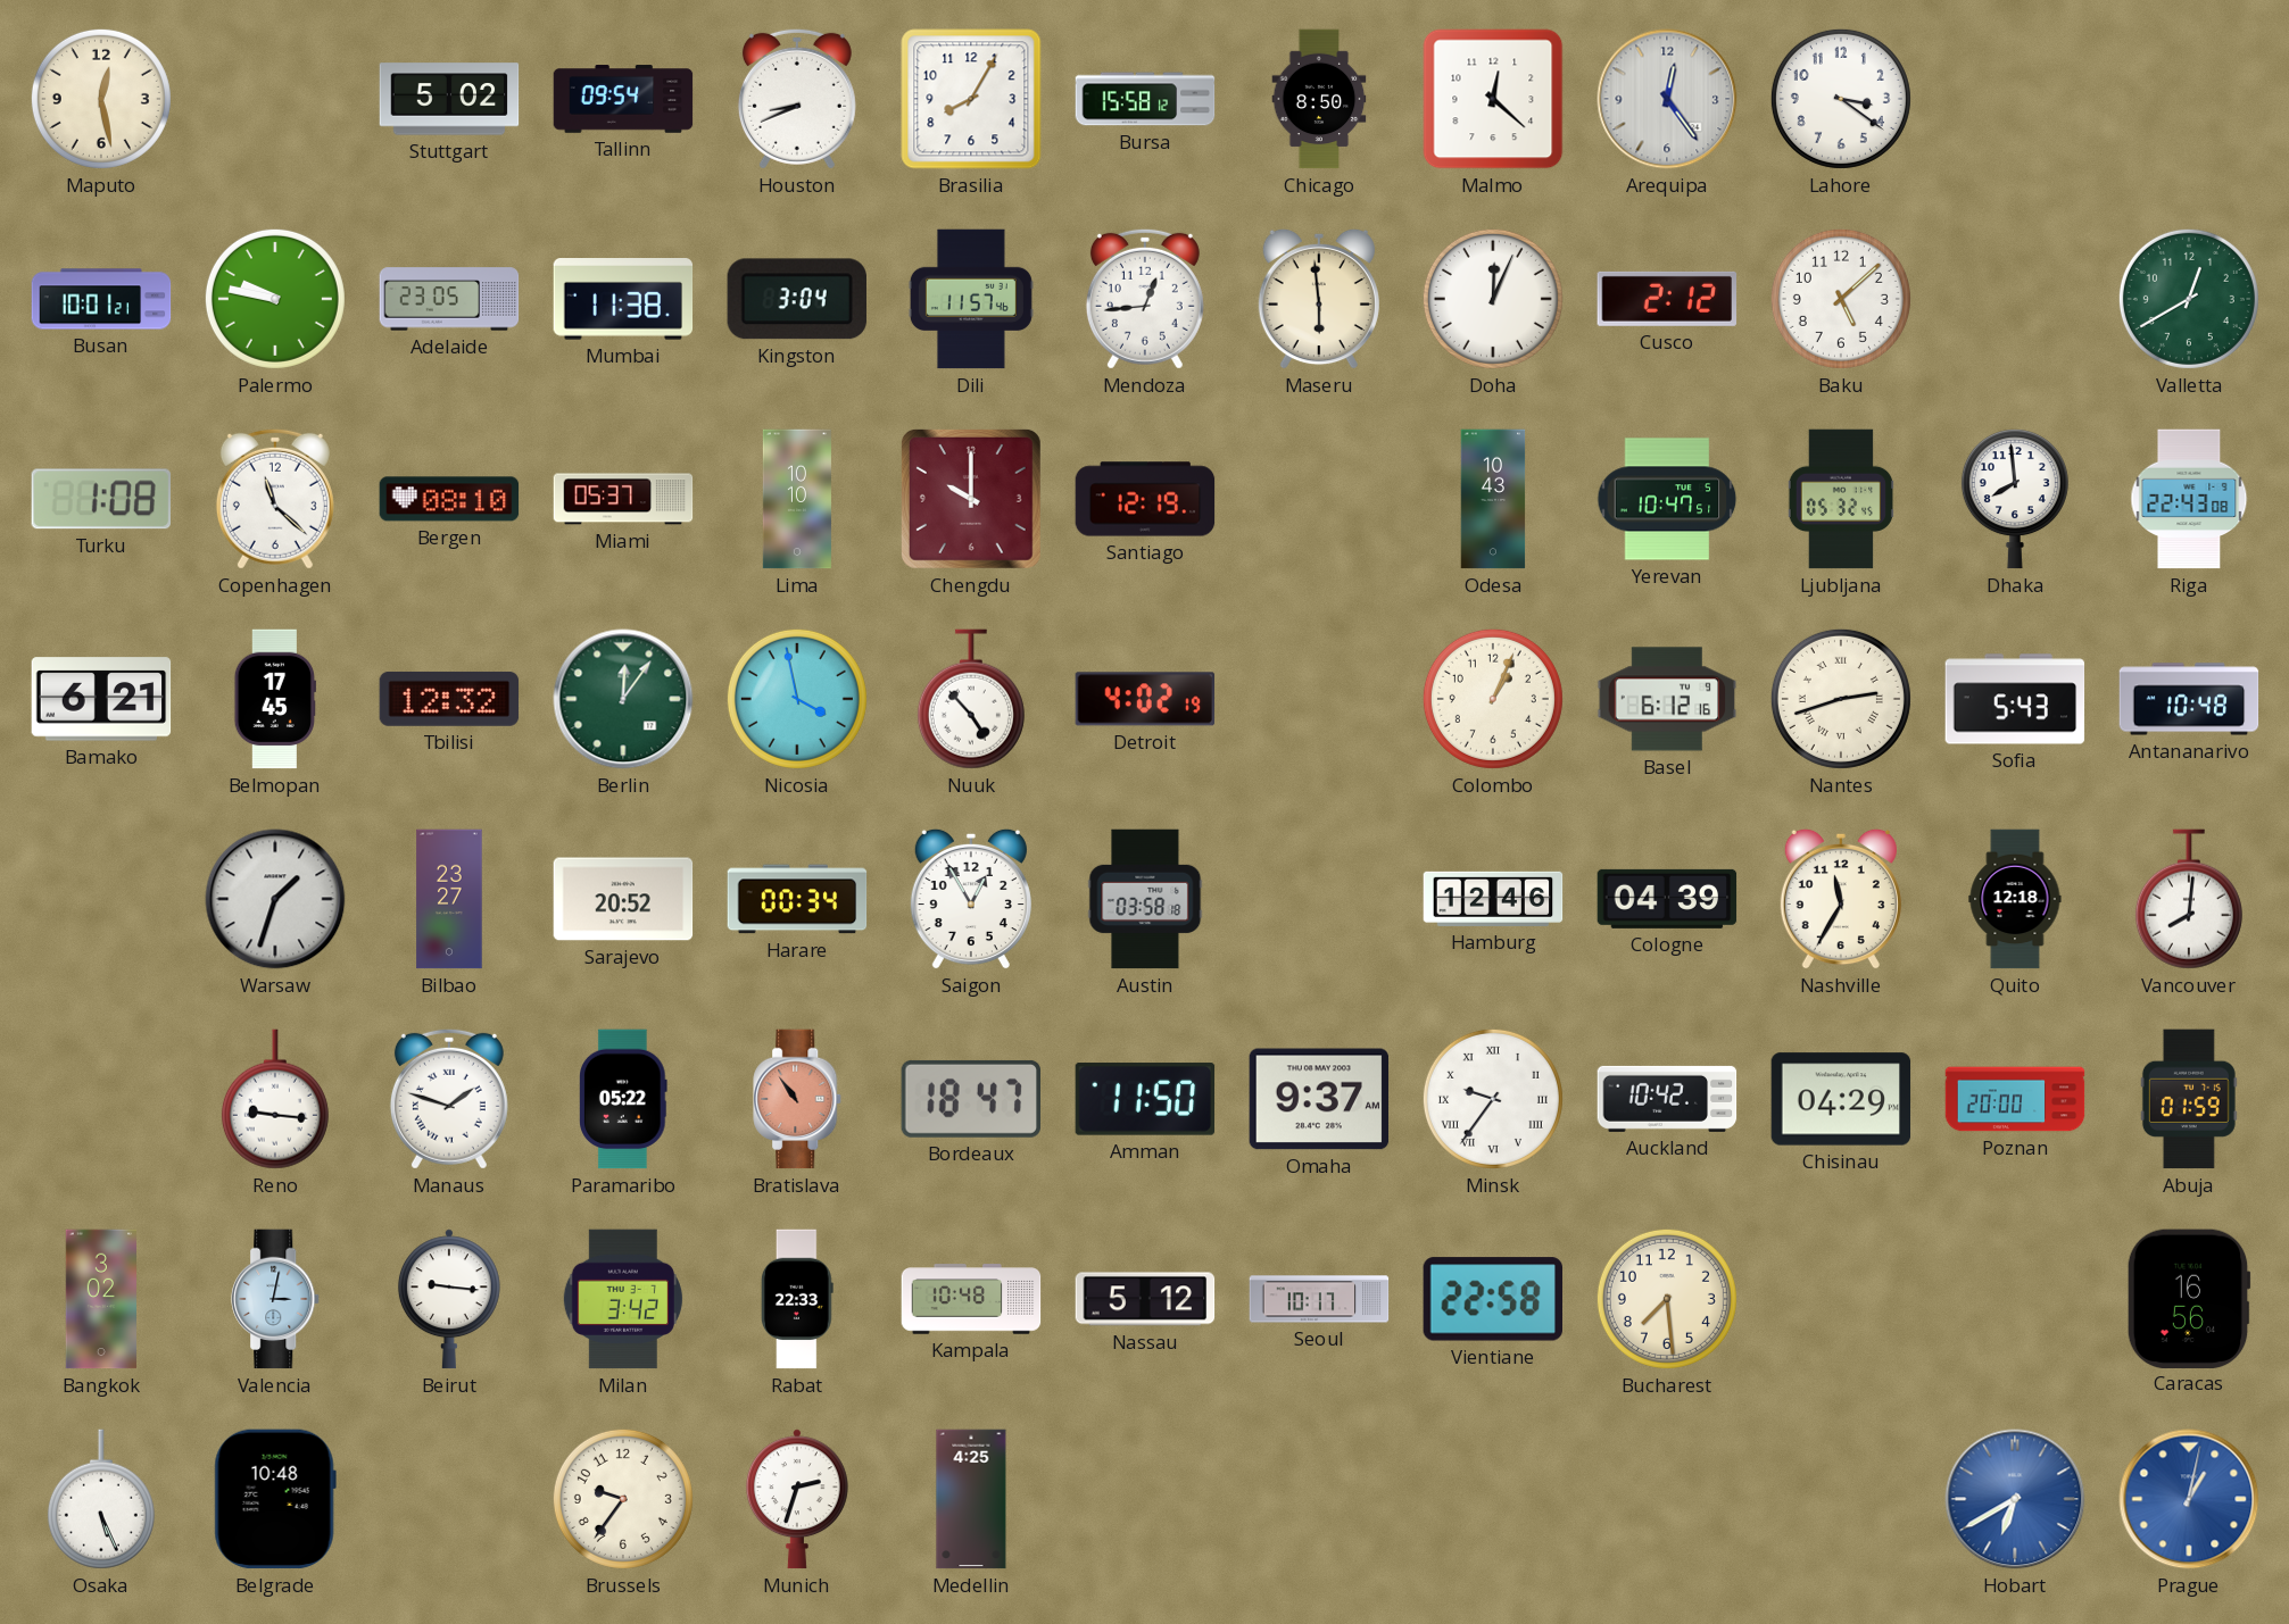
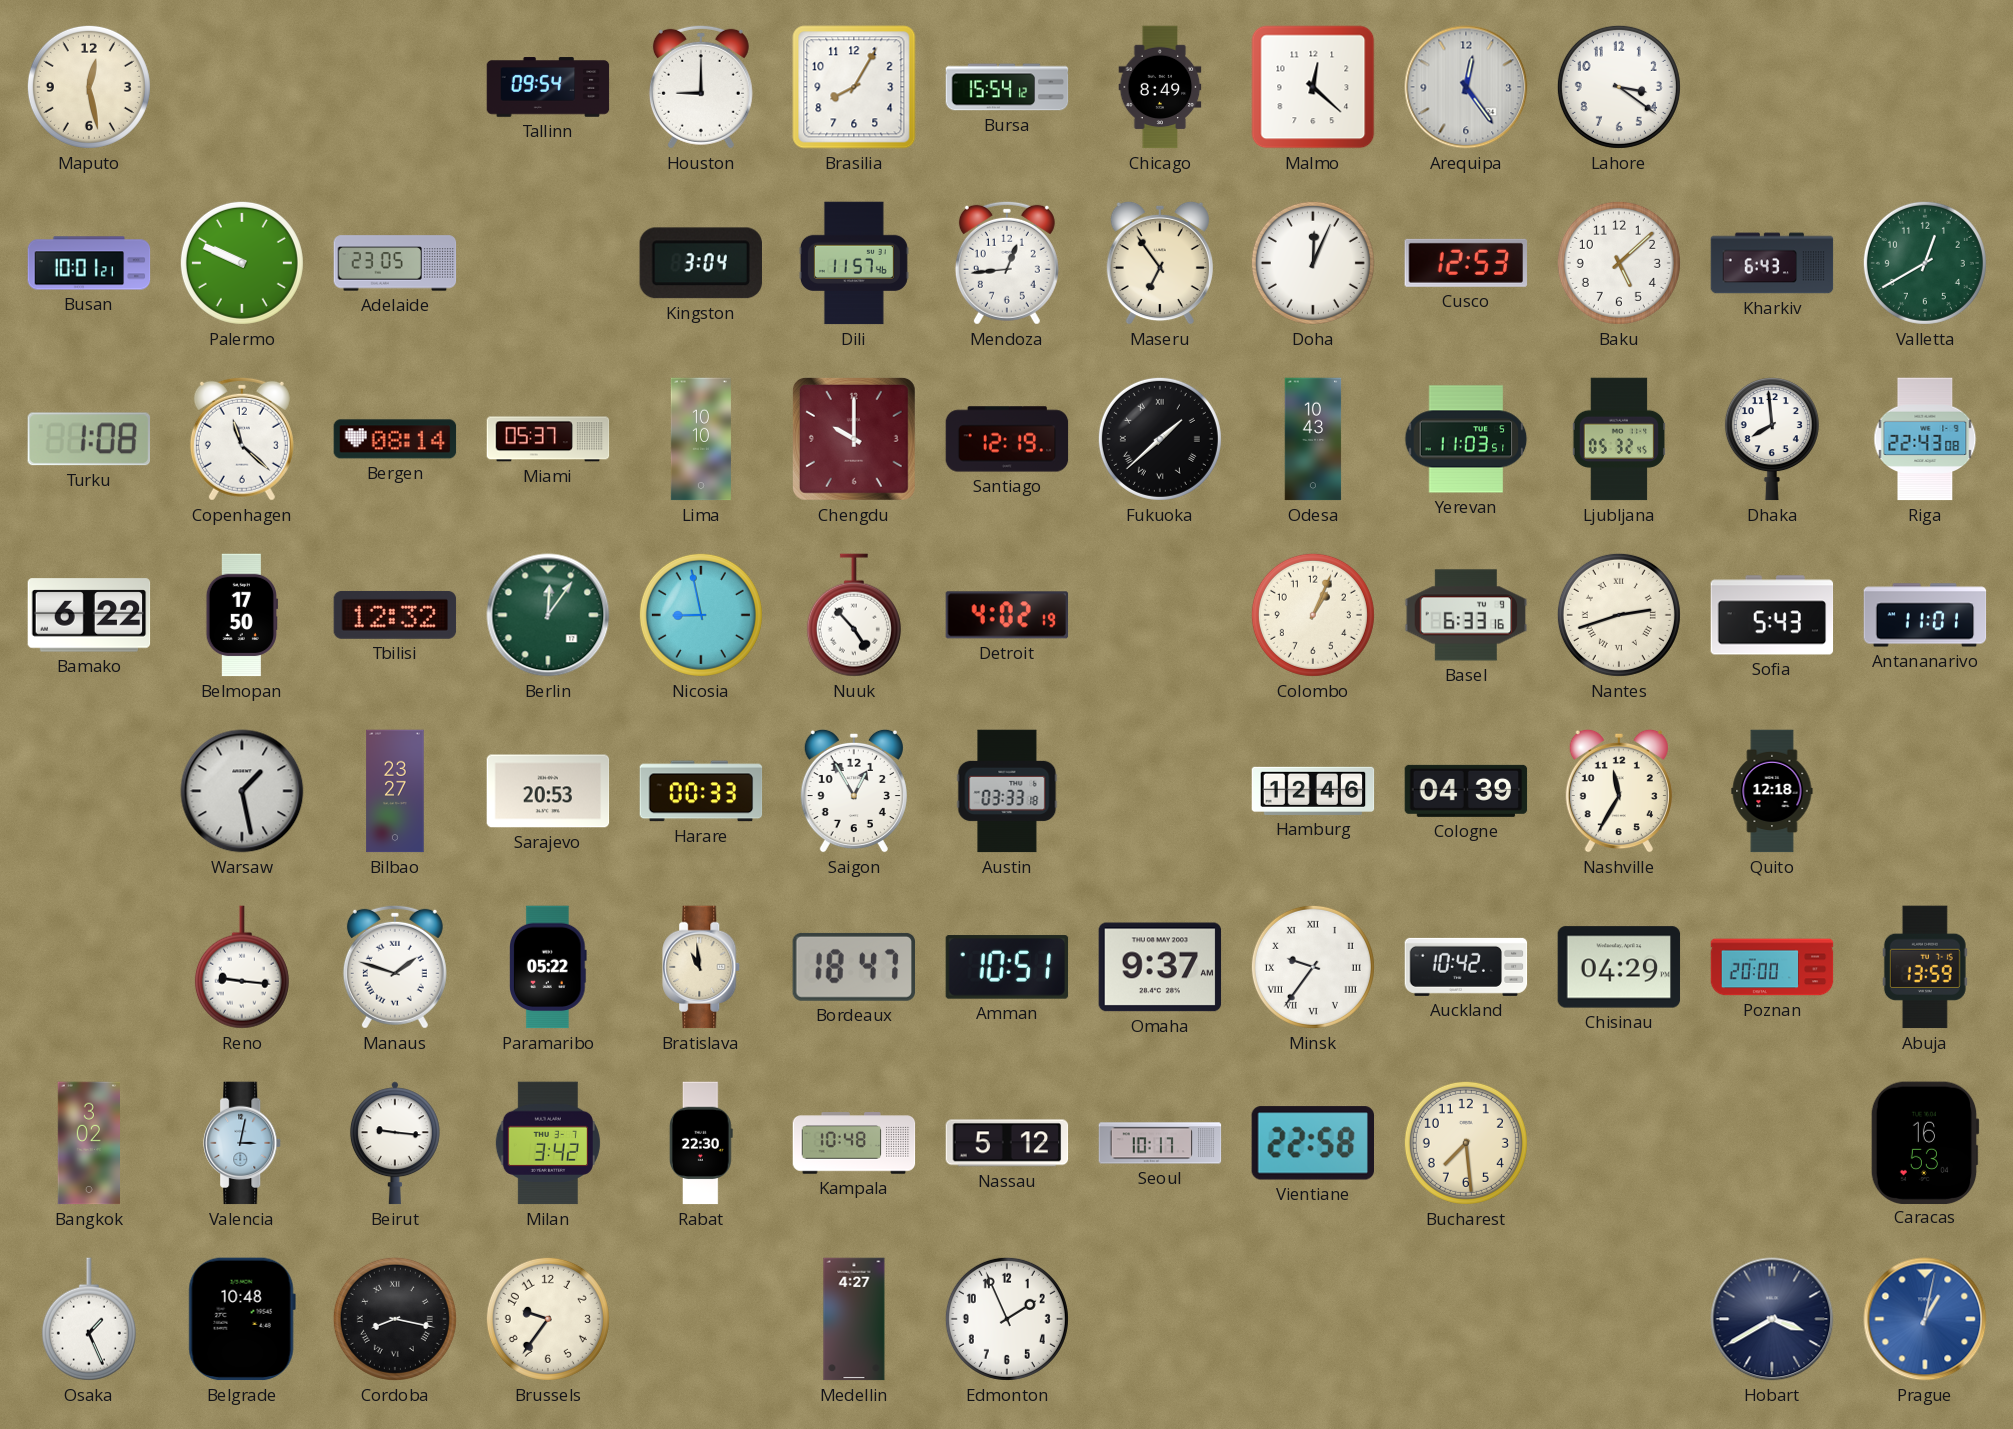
Stuttgart: 5:02 -> none (449, 99)
Houston: 8:41 -> 9:00 (701, 87)
Bursa: 15:58 -> 15:54 (1007, 87)
Chicago: 8:50 -> 8:49 (1160, 87)
Palermo: 9:47 -> 9:49 (242, 263)
Mumbai: 11:38 -> none (623, 299)
Maseru: 5:59 -> 6:54 (1160, 263)
Cusco: 2:12 -> 12:53 (1466, 263)
Kharkiv: none -> 6:43 (1772, 263)
Bergen: 08:10 -> 08:14 (395, 439)
Fukuoka: none -> 1:38 (1160, 439)
Yerevan: 10:47 -> 11:03 (1466, 439)
Bamako: 6:21 -> 6:22 (89, 615)
Belmopan: 17:45 -> 17:50 (241, 615)
Nicosia: 3:58 -> 8:58 (701, 615)
Basel: 6:12 -> 6:33 (1466, 615)
Antananarivo: 10:48 -> 11:01 (1925, 615)
Warsaw: 1:33 -> 1:28 (242, 791)
Sarajevo: 20:52 -> 20:53 (548, 791)
Harare: 00:34 -> 00:33 (701, 791)
Austin: 03:58 -> 03:33 (1007, 791)
Vancouver: 8:01 -> none (2189, 899)
Bratislava: 10:54 -> 10:59 (702, 967)
Bratislava dial: salmon -> cream (702, 967)
Amman: 11:50 -> 10:51 (1007, 967)
Abuja: 01:59 -> 13:59 (1925, 967)
Rabat: 22:33 -> 22:30 (701, 1143)
Caracas: 16:56 -> 16:53 (1925, 1142)
Osaka: 5:26 -> 1:26 (89, 1319)
Cordoba: none -> 8:17 (395, 1319)
Munich: 2:33 -> none (797, 1499)
Medellin: 4:25 -> 4:27 (854, 1319)
Edmonton: none -> 1:56 (1007, 1319)
Hobart: 6:40 -> 3:40 (1772, 1319)
Hobart dial: blue -> navy (1772, 1319)
